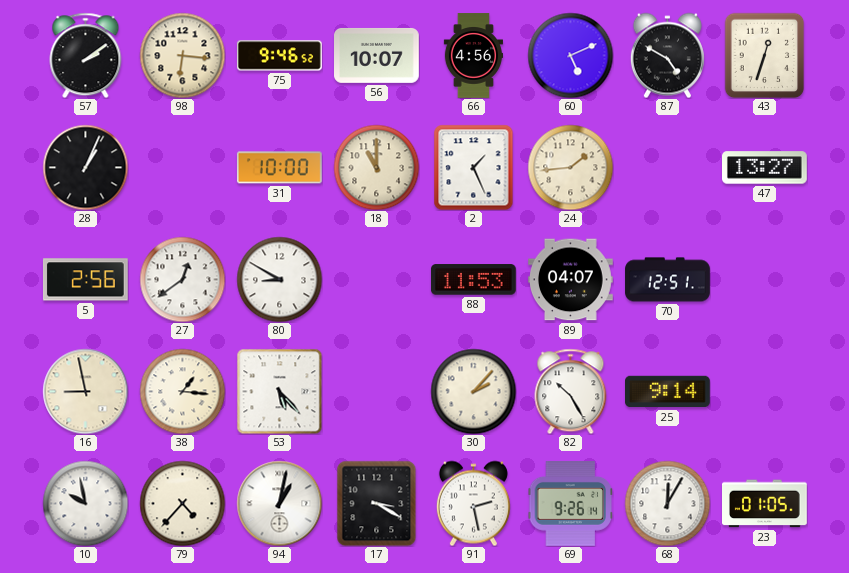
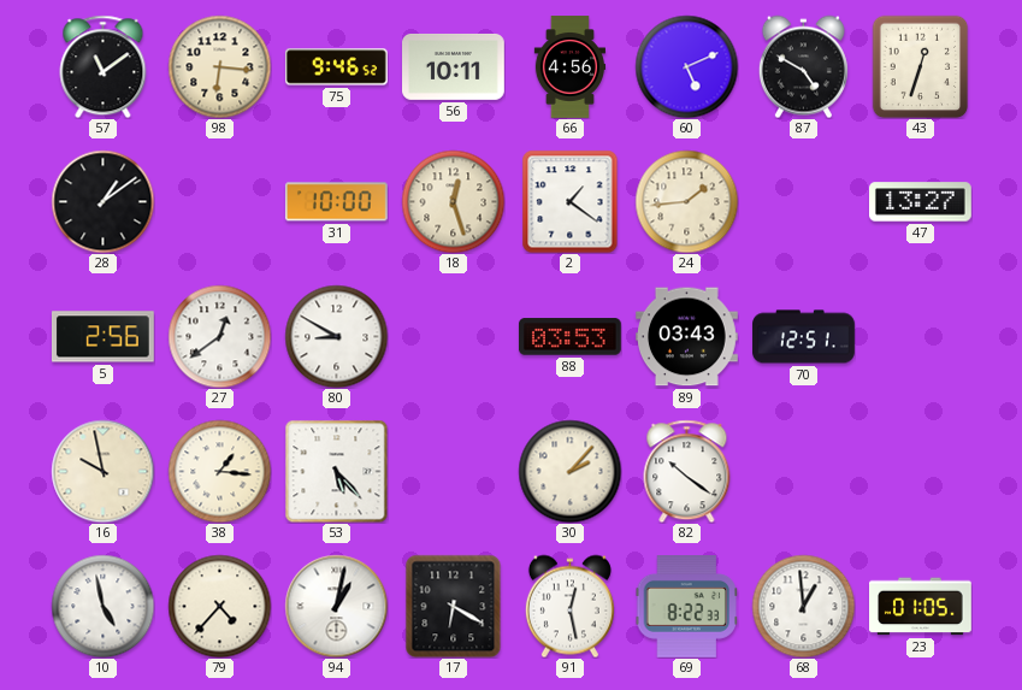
57: 2:09 -> 11:09 (104, 66)
56: 10:07 -> 10:11 (454, 66)
28: 1:04 -> 1:09 (102, 201)
18: 11:00 -> 12:27 (453, 201)
2: 1:26 -> 1:21 (571, 201)
88: 11:53 -> 03:53 (569, 337)
89: 04:07 -> 03:43 (687, 337)
16: 8:58 -> 9:58 (102, 471)
82: 10:25 -> 10:21 (687, 471)
25: 9:14 -> none (668, 392)
10: 9:58 -> 4:58 (102, 606)
17: 3:20 -> 6:20 (454, 606)
91: 2:28 -> 12:28 (569, 606)
69: 9:26 -> 8:22 (686, 607)
68: 12:05 -> 12:59 (803, 606)
